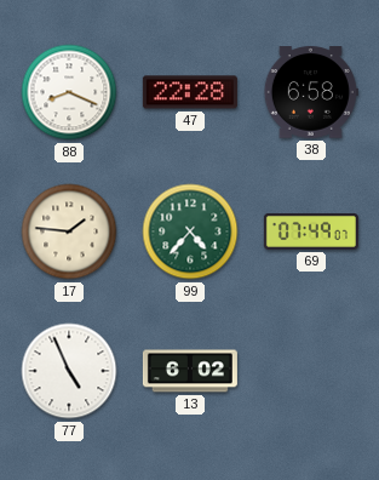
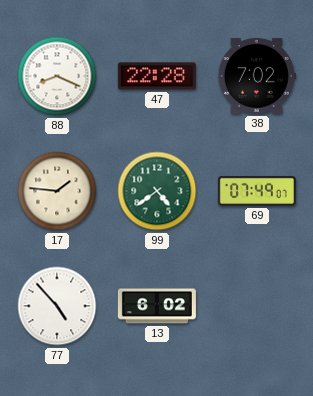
38: 6:58 -> 7:02 (257, 76)
99: 4:37 -> 4:39 (157, 191)
77: 4:56 -> 4:53 (57, 306)
